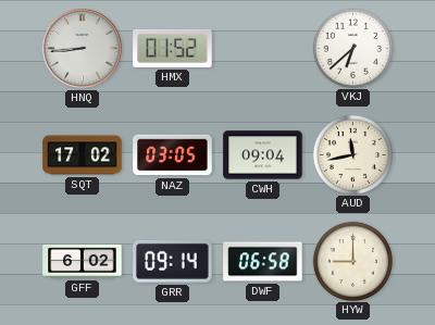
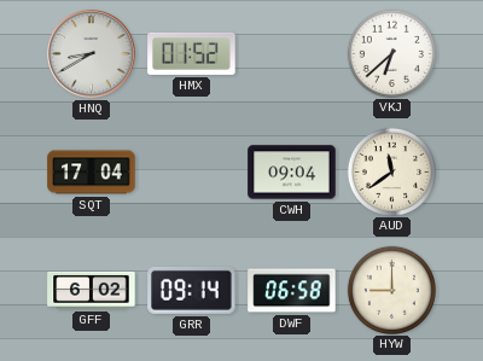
HNQ: 8:44 -> 8:40 (92, 54)
SQT: 17:02 -> 17:04 (92, 173)
NAZ: 03:05 -> none (173, 155)
AUD: 11:43 -> 11:39 (391, 171)
